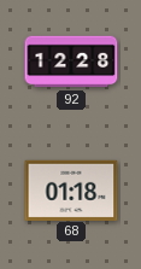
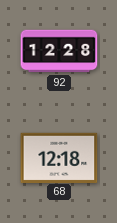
68: 01:18 -> 12:18 (59, 157)
